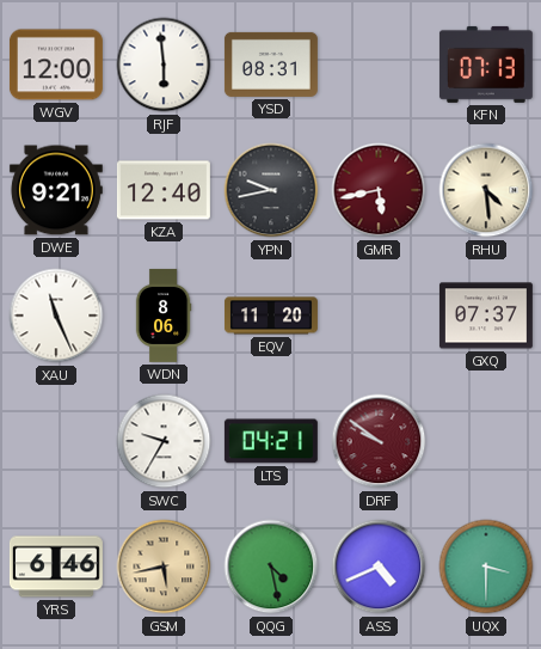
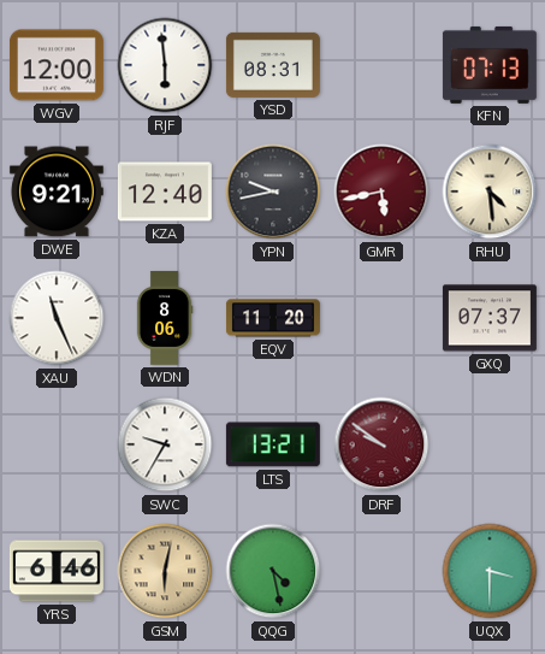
LTS: 04:21 -> 13:21 (273, 444)
GSM: 5:43 -> 6:02 (165, 571)
ASS: 4:41 -> none (379, 567)
